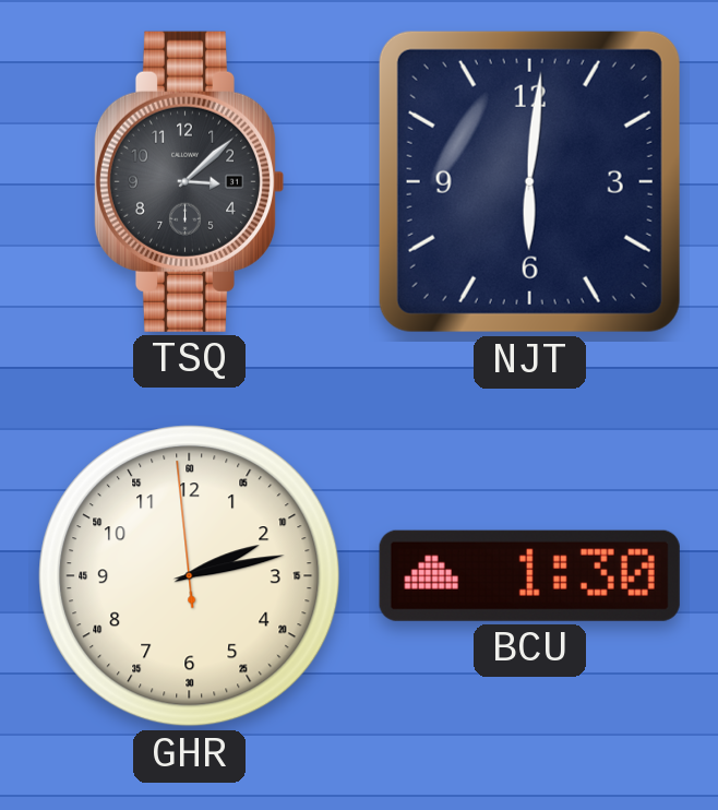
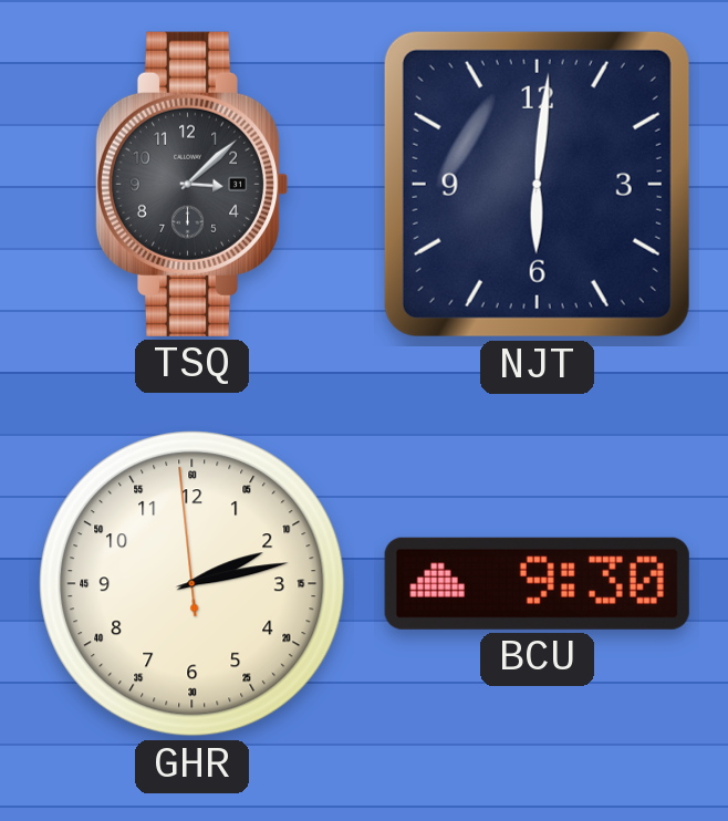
BCU: 1:30 -> 9:30 (537, 583)
